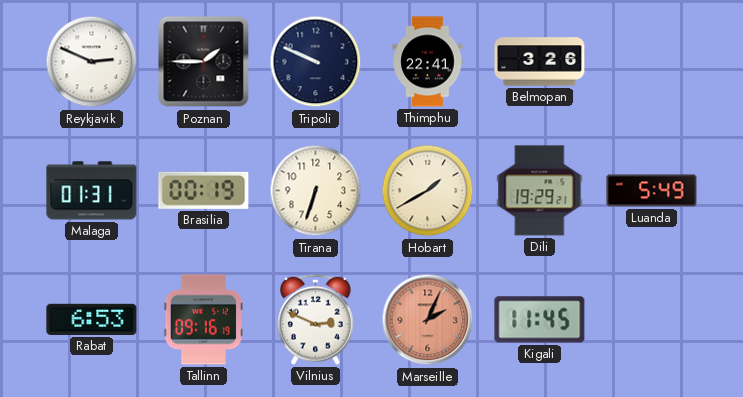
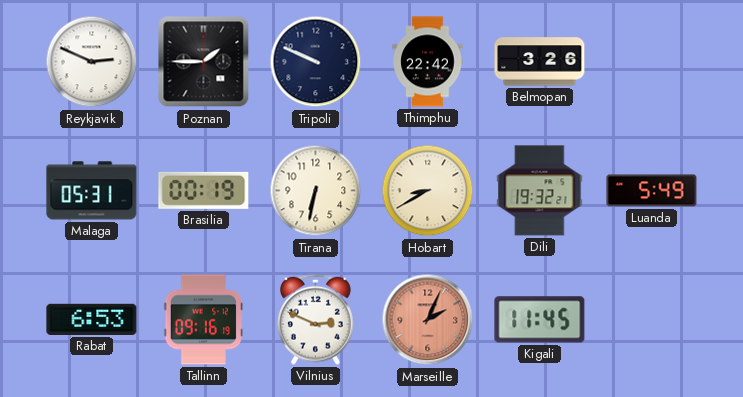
Thimphu: 22:41 -> 22:42 (428, 62)
Malaga: 01:31 -> 05:31 (92, 191)
Tirana: 6:33 -> 6:32 (316, 191)
Hobart: 1:40 -> 8:40 (428, 191)
Dili: 19:29 -> 19:32 (540, 191)
